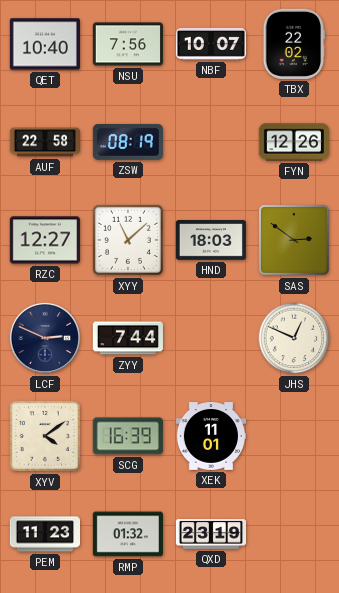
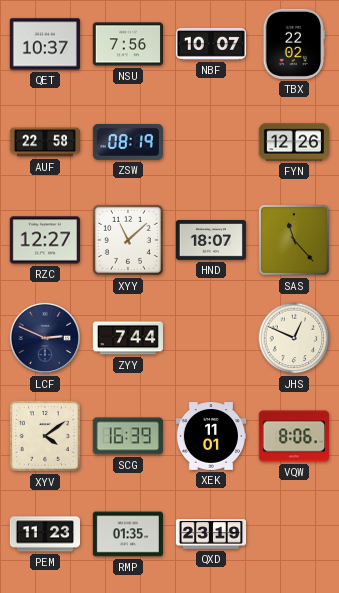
QET: 10:40 -> 10:37 (45, 44)
HND: 18:03 -> 18:07 (211, 240)
SAS: 2:51 -> 11:23 (294, 240)
VQW: none -> 8:06 (294, 436)
RMP: 01:32 -> 01:35 (128, 534)
